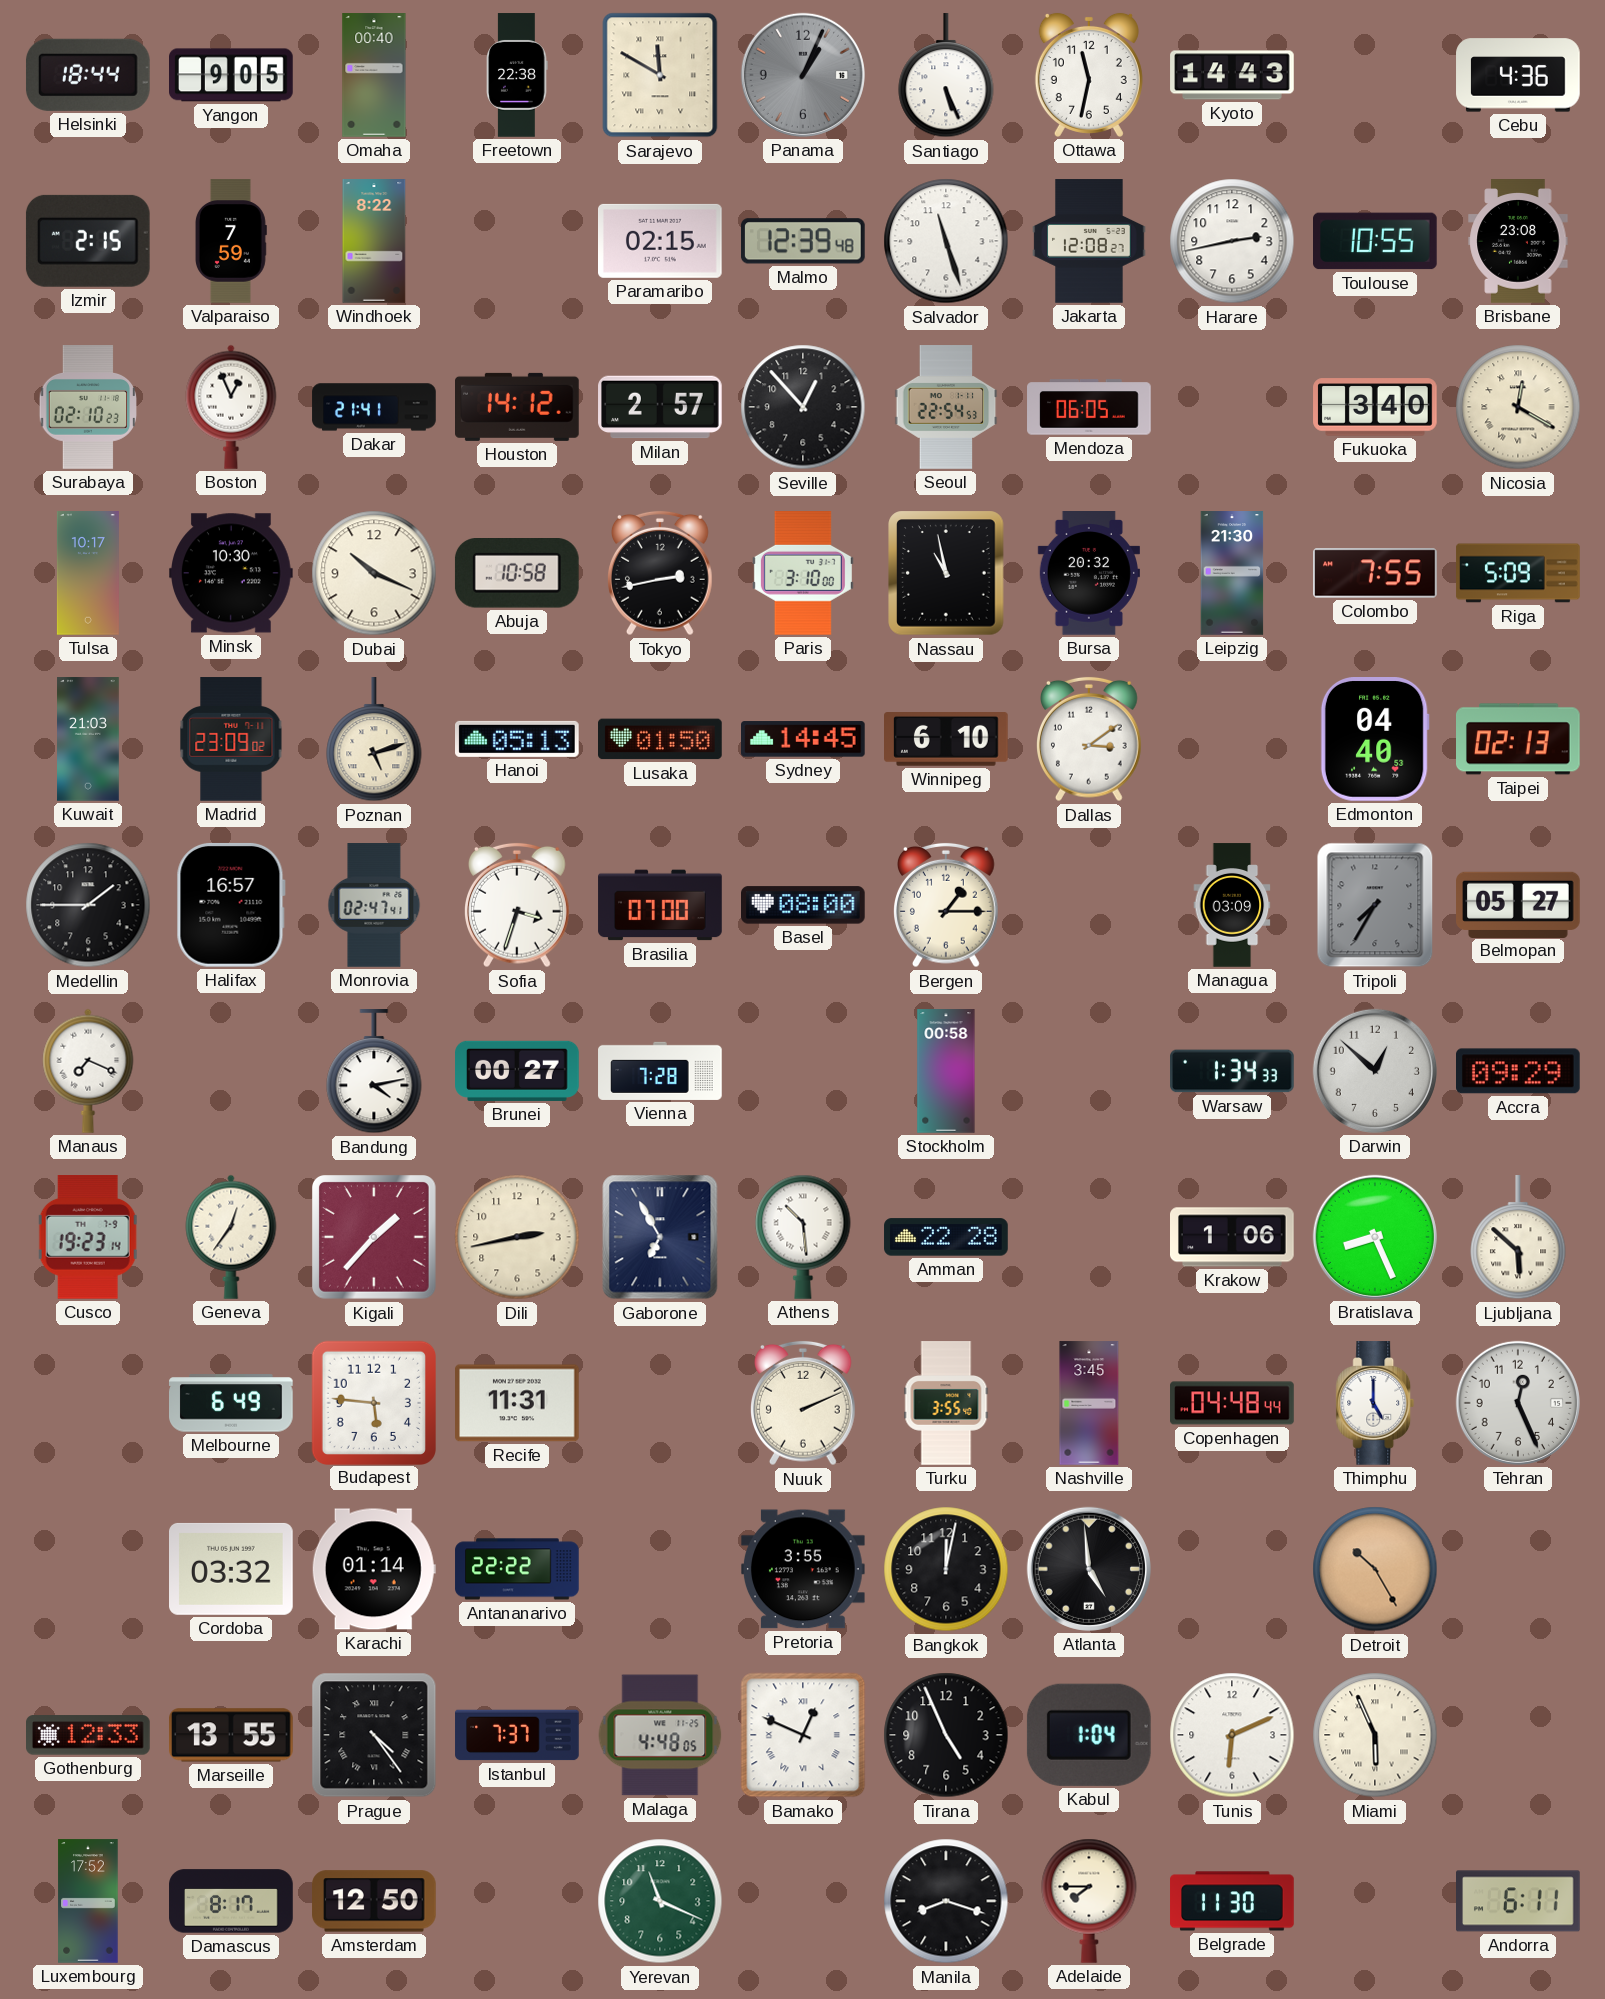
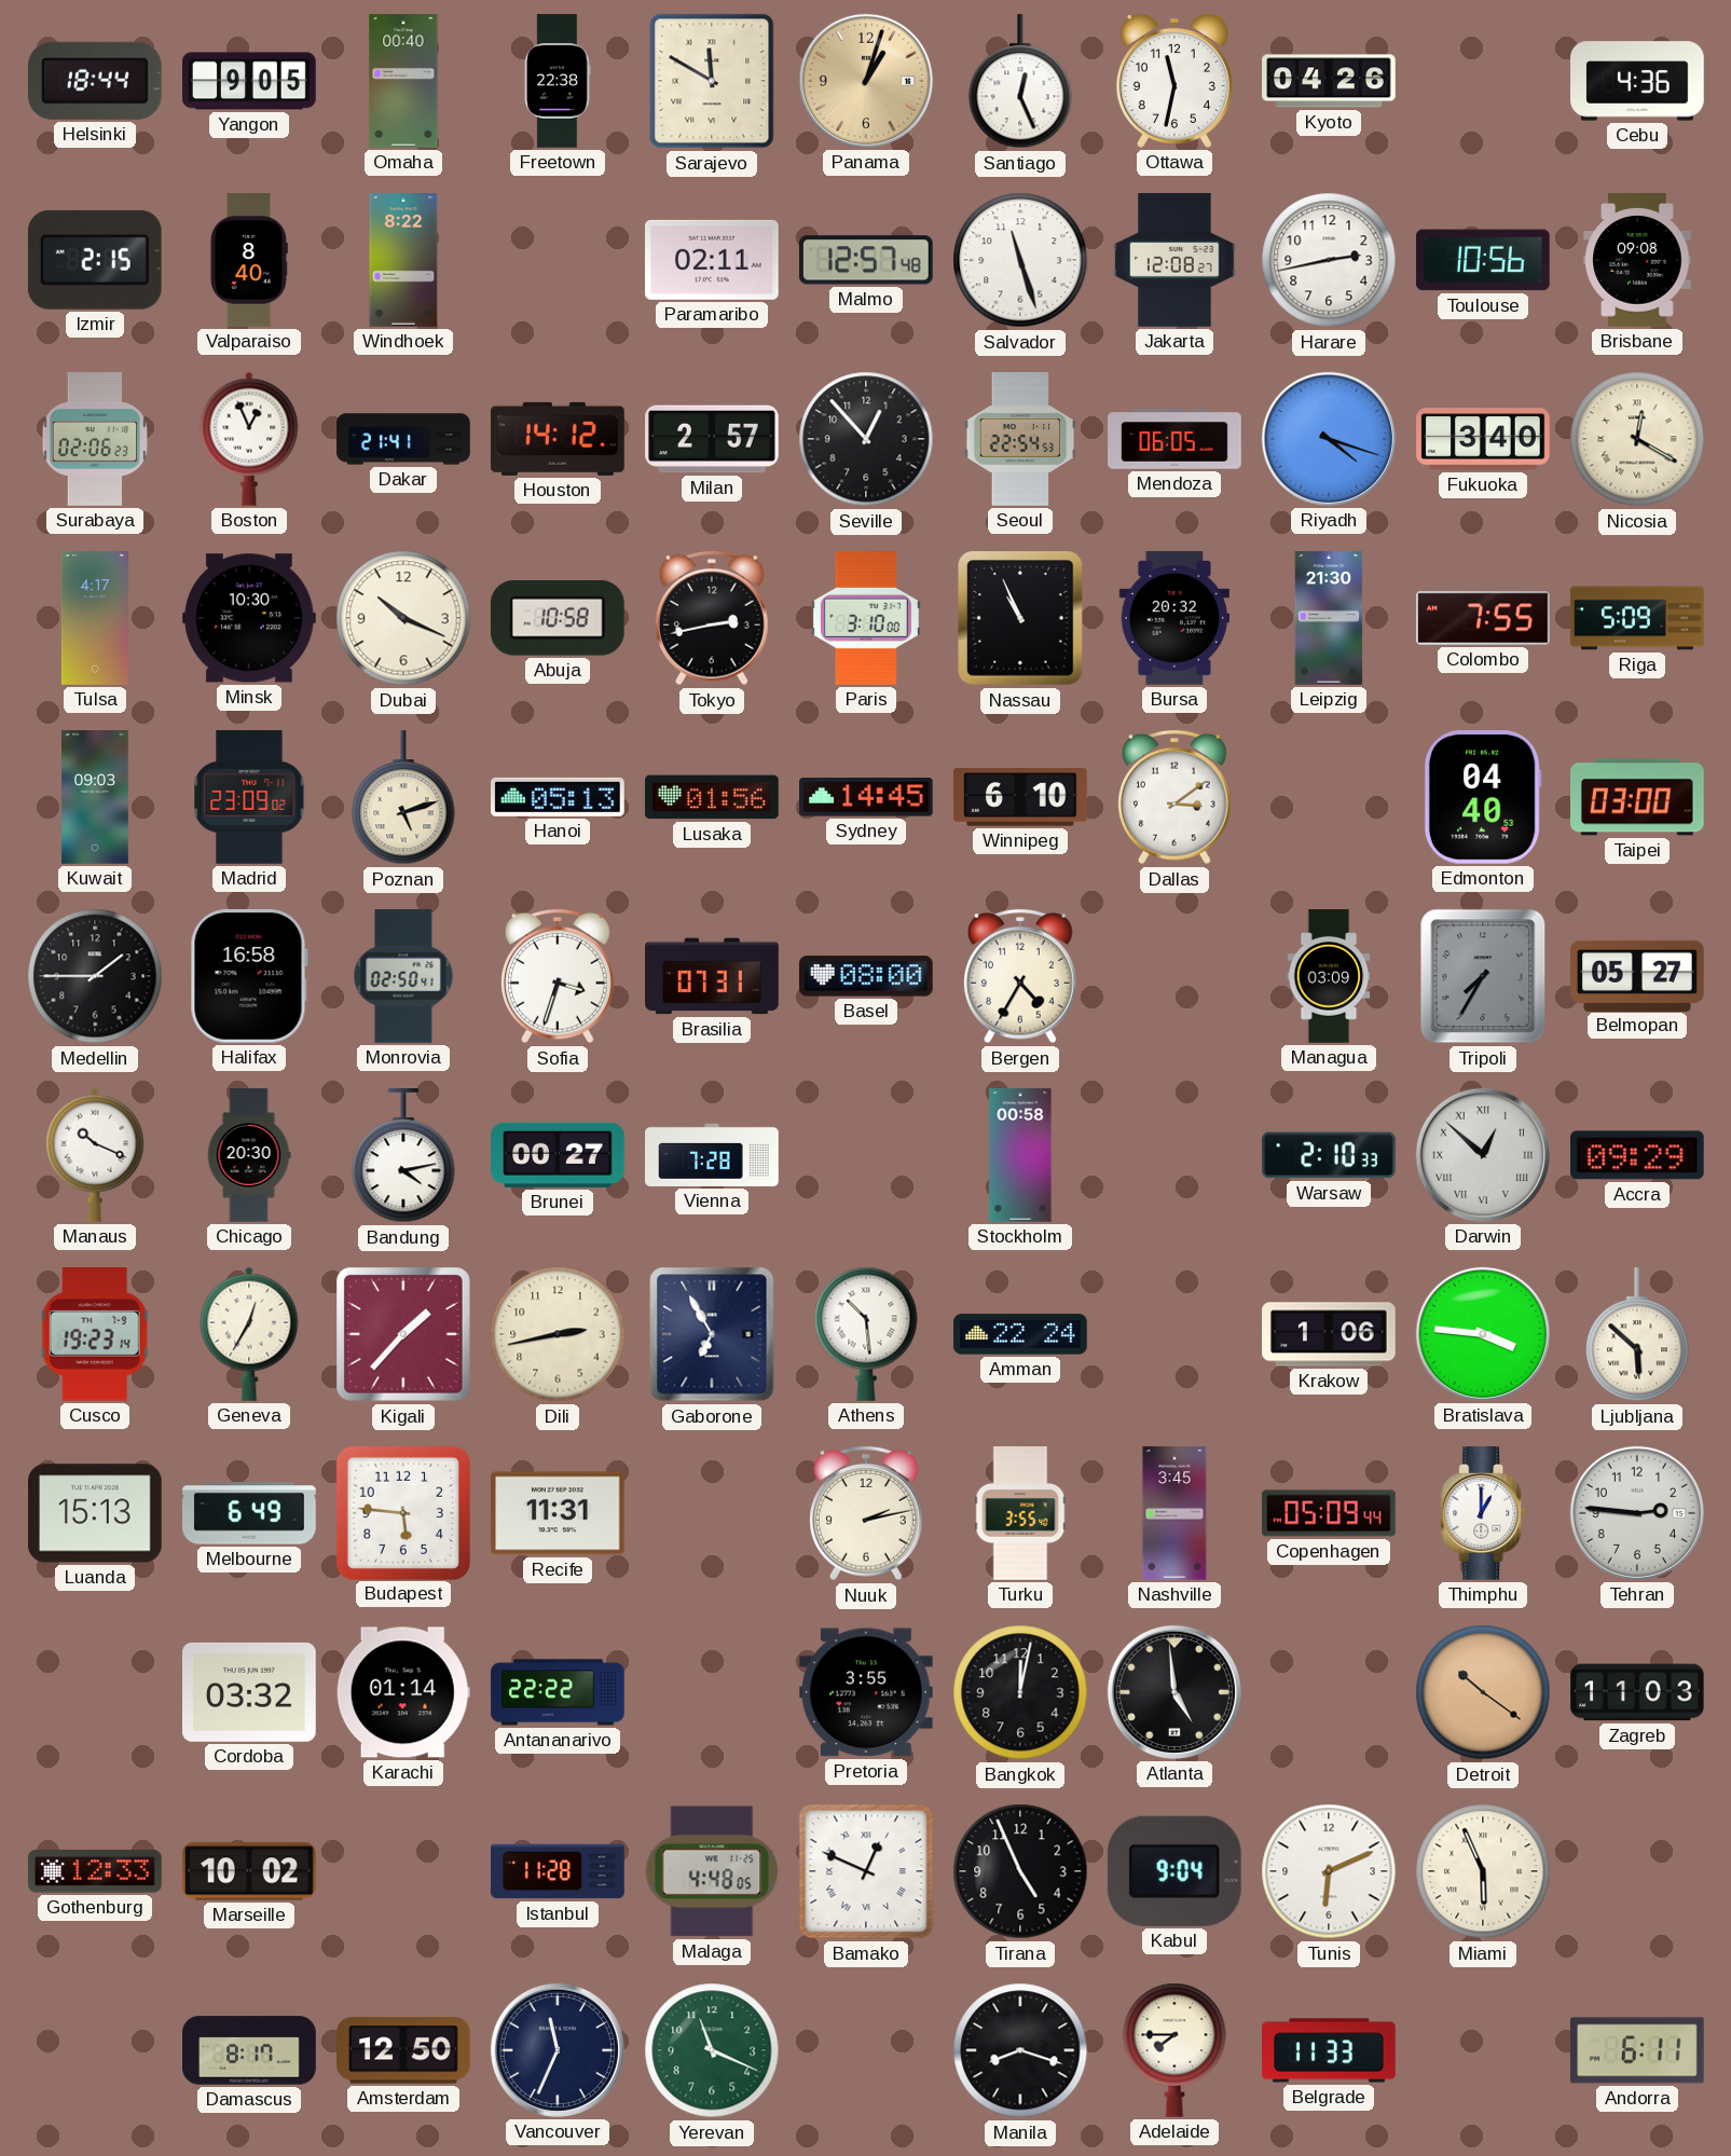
Panama: 1:04 -> 1:03 (866, 81)
Panama dial: grey -> champagne (866, 81)
Santiago: 5:26 -> 12:26 (1020, 82)
Kyoto: 14:43 -> 04:26 (1329, 81)
Valparaiso: 7:59 -> 8:40 (249, 260)
Paramaribo: 02:15 -> 02:11 (713, 260)
Malmo: 12:39 -> 12:57 (866, 260)
Toulouse: 10:55 -> 10:56 (1484, 260)
Brisbane: 23:08 -> 09:08 (1637, 260)
Surabaya: 02:10 -> 02:06 (95, 439)
Riyadh: none -> 4:18 (1329, 439)
Tulsa: 10:17 -> 4:17 (95, 618)
Nassau: 10:58 -> 10:56 (1020, 618)
Kuwait: 21:03 -> 09:03 (95, 797)
Lusaka: 01:50 -> 01:56 (713, 797)
Taipei: 02:13 -> 03:00 (1638, 797)
Halifax: 16:57 -> 16:58 (249, 976)
Monrovia: 02:47 -> 02:50 (403, 976)
Brasilia: 07:00 -> 07:31 (712, 976)
Bergen: 1:15 -> 4:35 (1021, 976)
Manaus: 7:19 -> 10:19 (95, 1155)
Chicago: none -> 20:30 (249, 1155)
Warsaw: 1:34 -> 2:10 (1329, 1155)
Darwin numerals: Arabic -> Roman (1483, 1155)
Geneva: 12:36 -> 12:35 (249, 1334)
Amman: 22:28 -> 22:24 (1020, 1334)
Bratislava: 8:26 -> 3:46 (1483, 1334)
Luanda: none -> 15:13 (96, 1513)
Nuuk: 2:11 -> 2:13 (867, 1513)
Copenhagen: 04:48 -> 05:09 (1329, 1513)
Thimphu: 5:00 -> 1:00 (1483, 1513)
Tehran: 12:26 -> 2:46 (1637, 1513)
Detroit: 10:25 -> 10:21 (1483, 1692)
Zagreb: none -> 11:03 (1637, 1692)
Marseille: 13:55 -> 10:02 (250, 1871)
Prague: 4:24 -> none (374, 1735)
Istanbul: 7:37 -> 11:28 (558, 1871)
Kabul: 1:04 -> 9:04 (1174, 1871)
Luxembourg: 17:52 -> none (88, 1901)
Vancouver: none -> 11:34 (558, 2050)
Belgrade: 11:30 -> 11:33 (1329, 2050)
